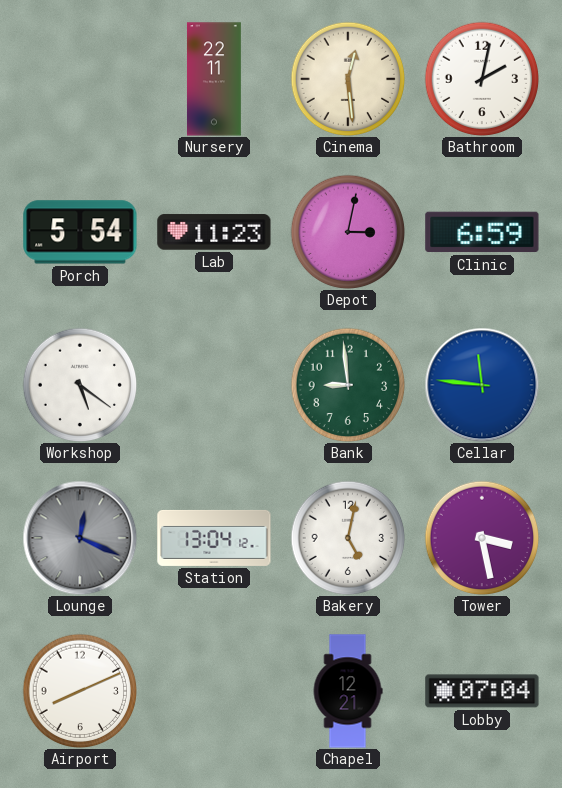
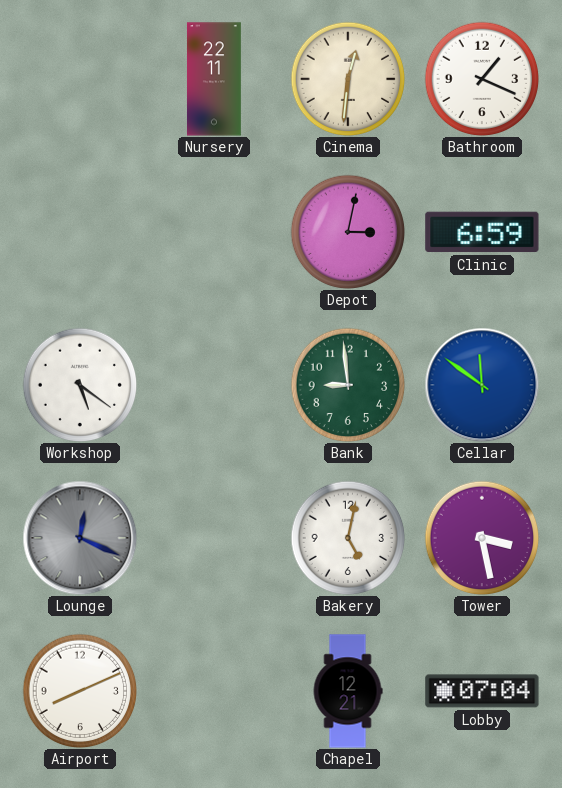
Cinema: 12:29 -> 12:31 (348, 79)
Bathroom: 2:02 -> 1:19 (482, 79)
Porch: 5:54 -> none (80, 232)
Lab: 11:23 -> none (214, 232)
Cellar: 11:46 -> 11:51 (482, 385)
Station: 13:04 -> none (214, 538)
